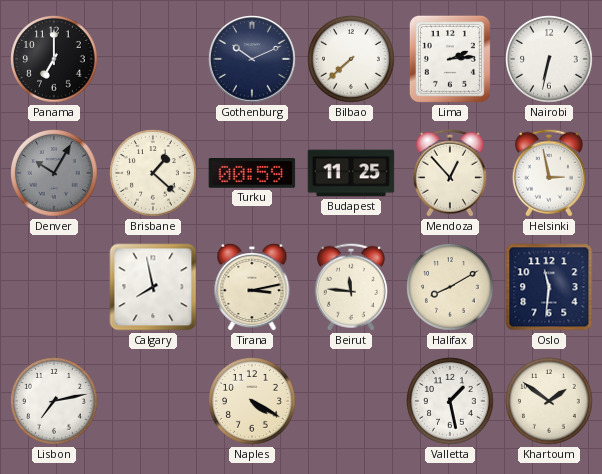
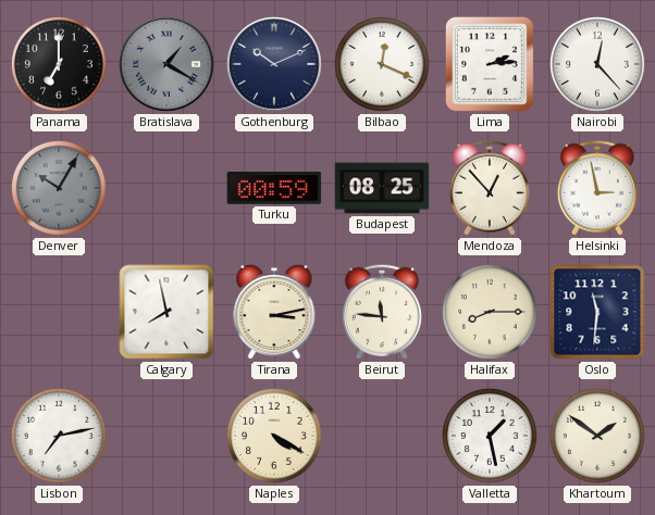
Bratislava: none -> 1:20 (166, 64)
Bilbao: 7:38 -> 12:19 (383, 65)
Nairobi: 6:32 -> 12:23 (598, 65)
Brisbane: 1:22 -> none (154, 174)
Budapest: 11:25 -> 08:25 (382, 188)
Halifax: 8:10 -> 8:15 (491, 313)
